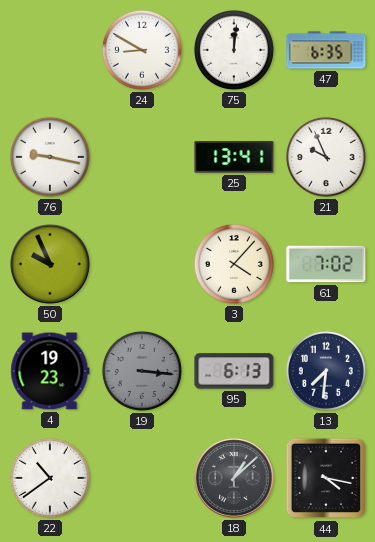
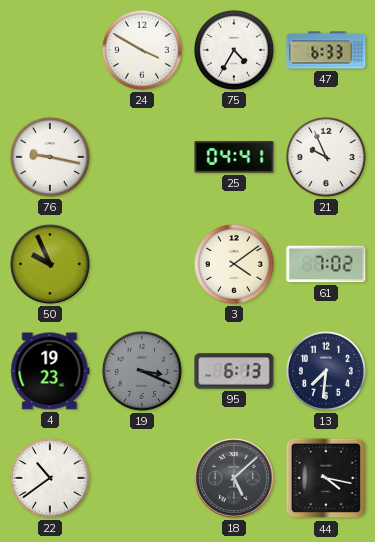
24: 8:50 -> 3:50 (142, 50)
75: 12:01 -> 4:35 (234, 50)
47: 6:35 -> 6:33 (326, 50)
25: 13:41 -> 04:41 (234, 157)
3: 4:07 -> 4:09 (234, 264)
19: 3:16 -> 3:19 (142, 371)
18: 1:08 -> 5:08 (234, 478)
